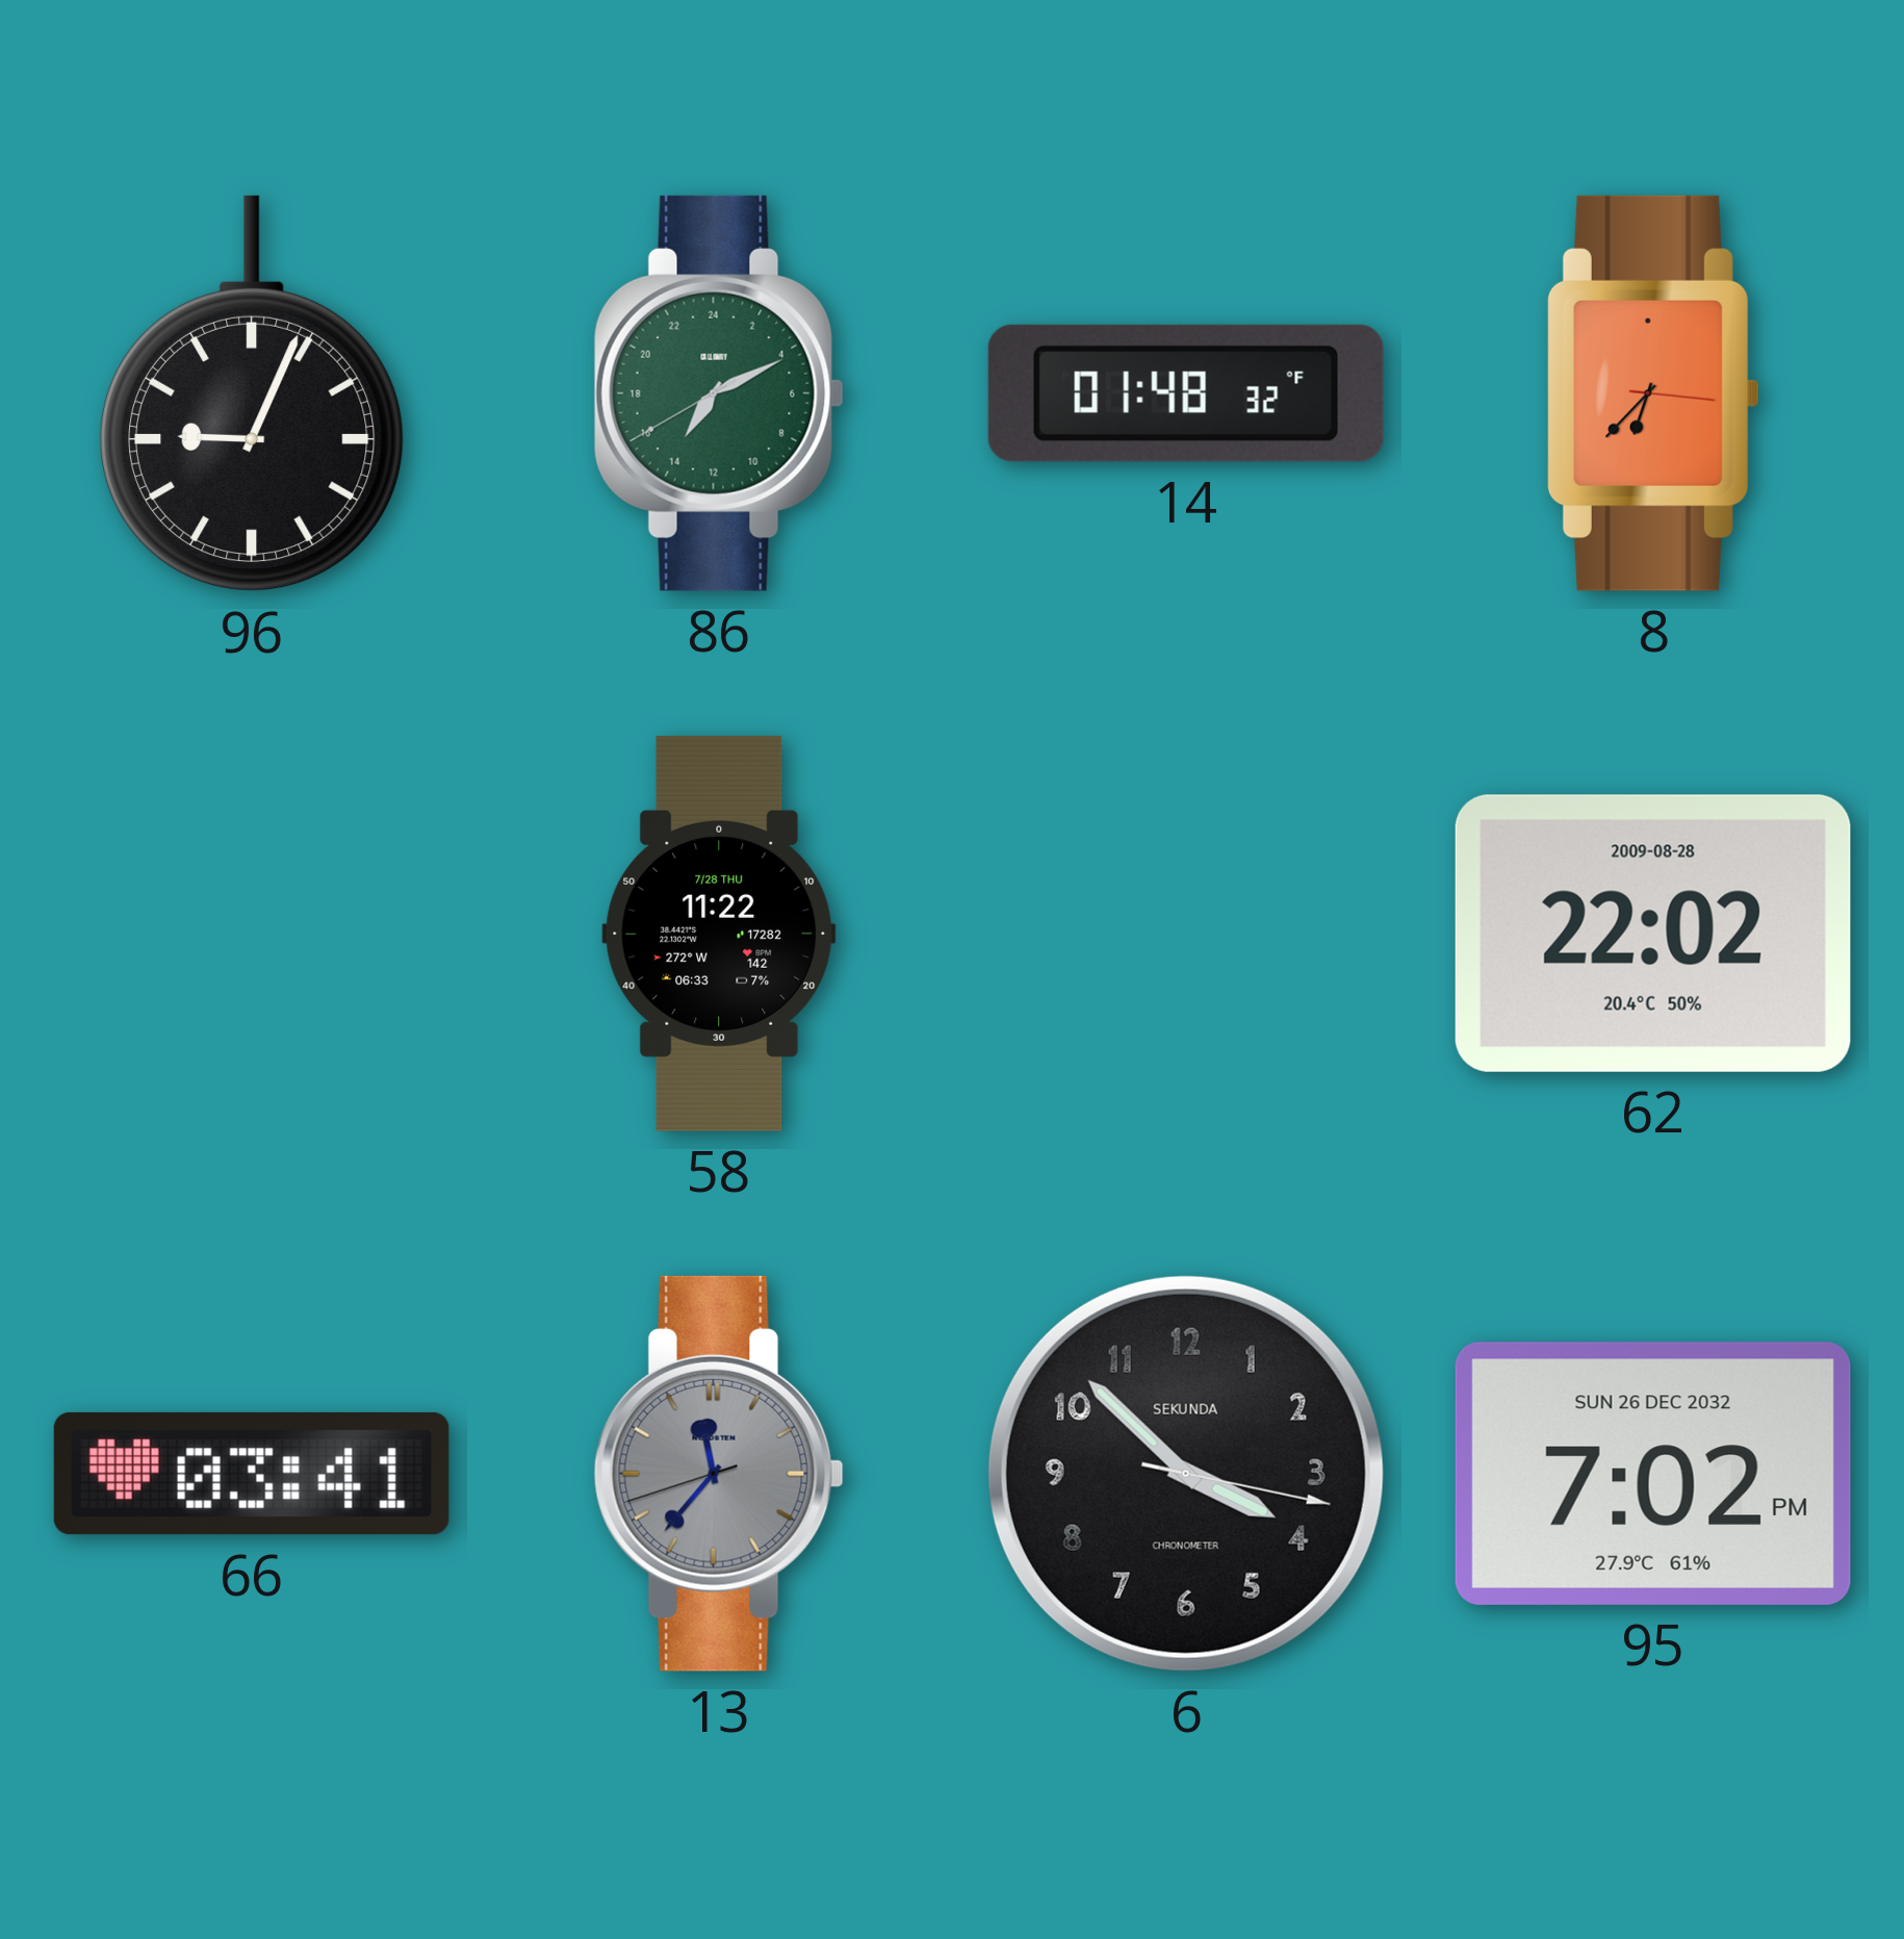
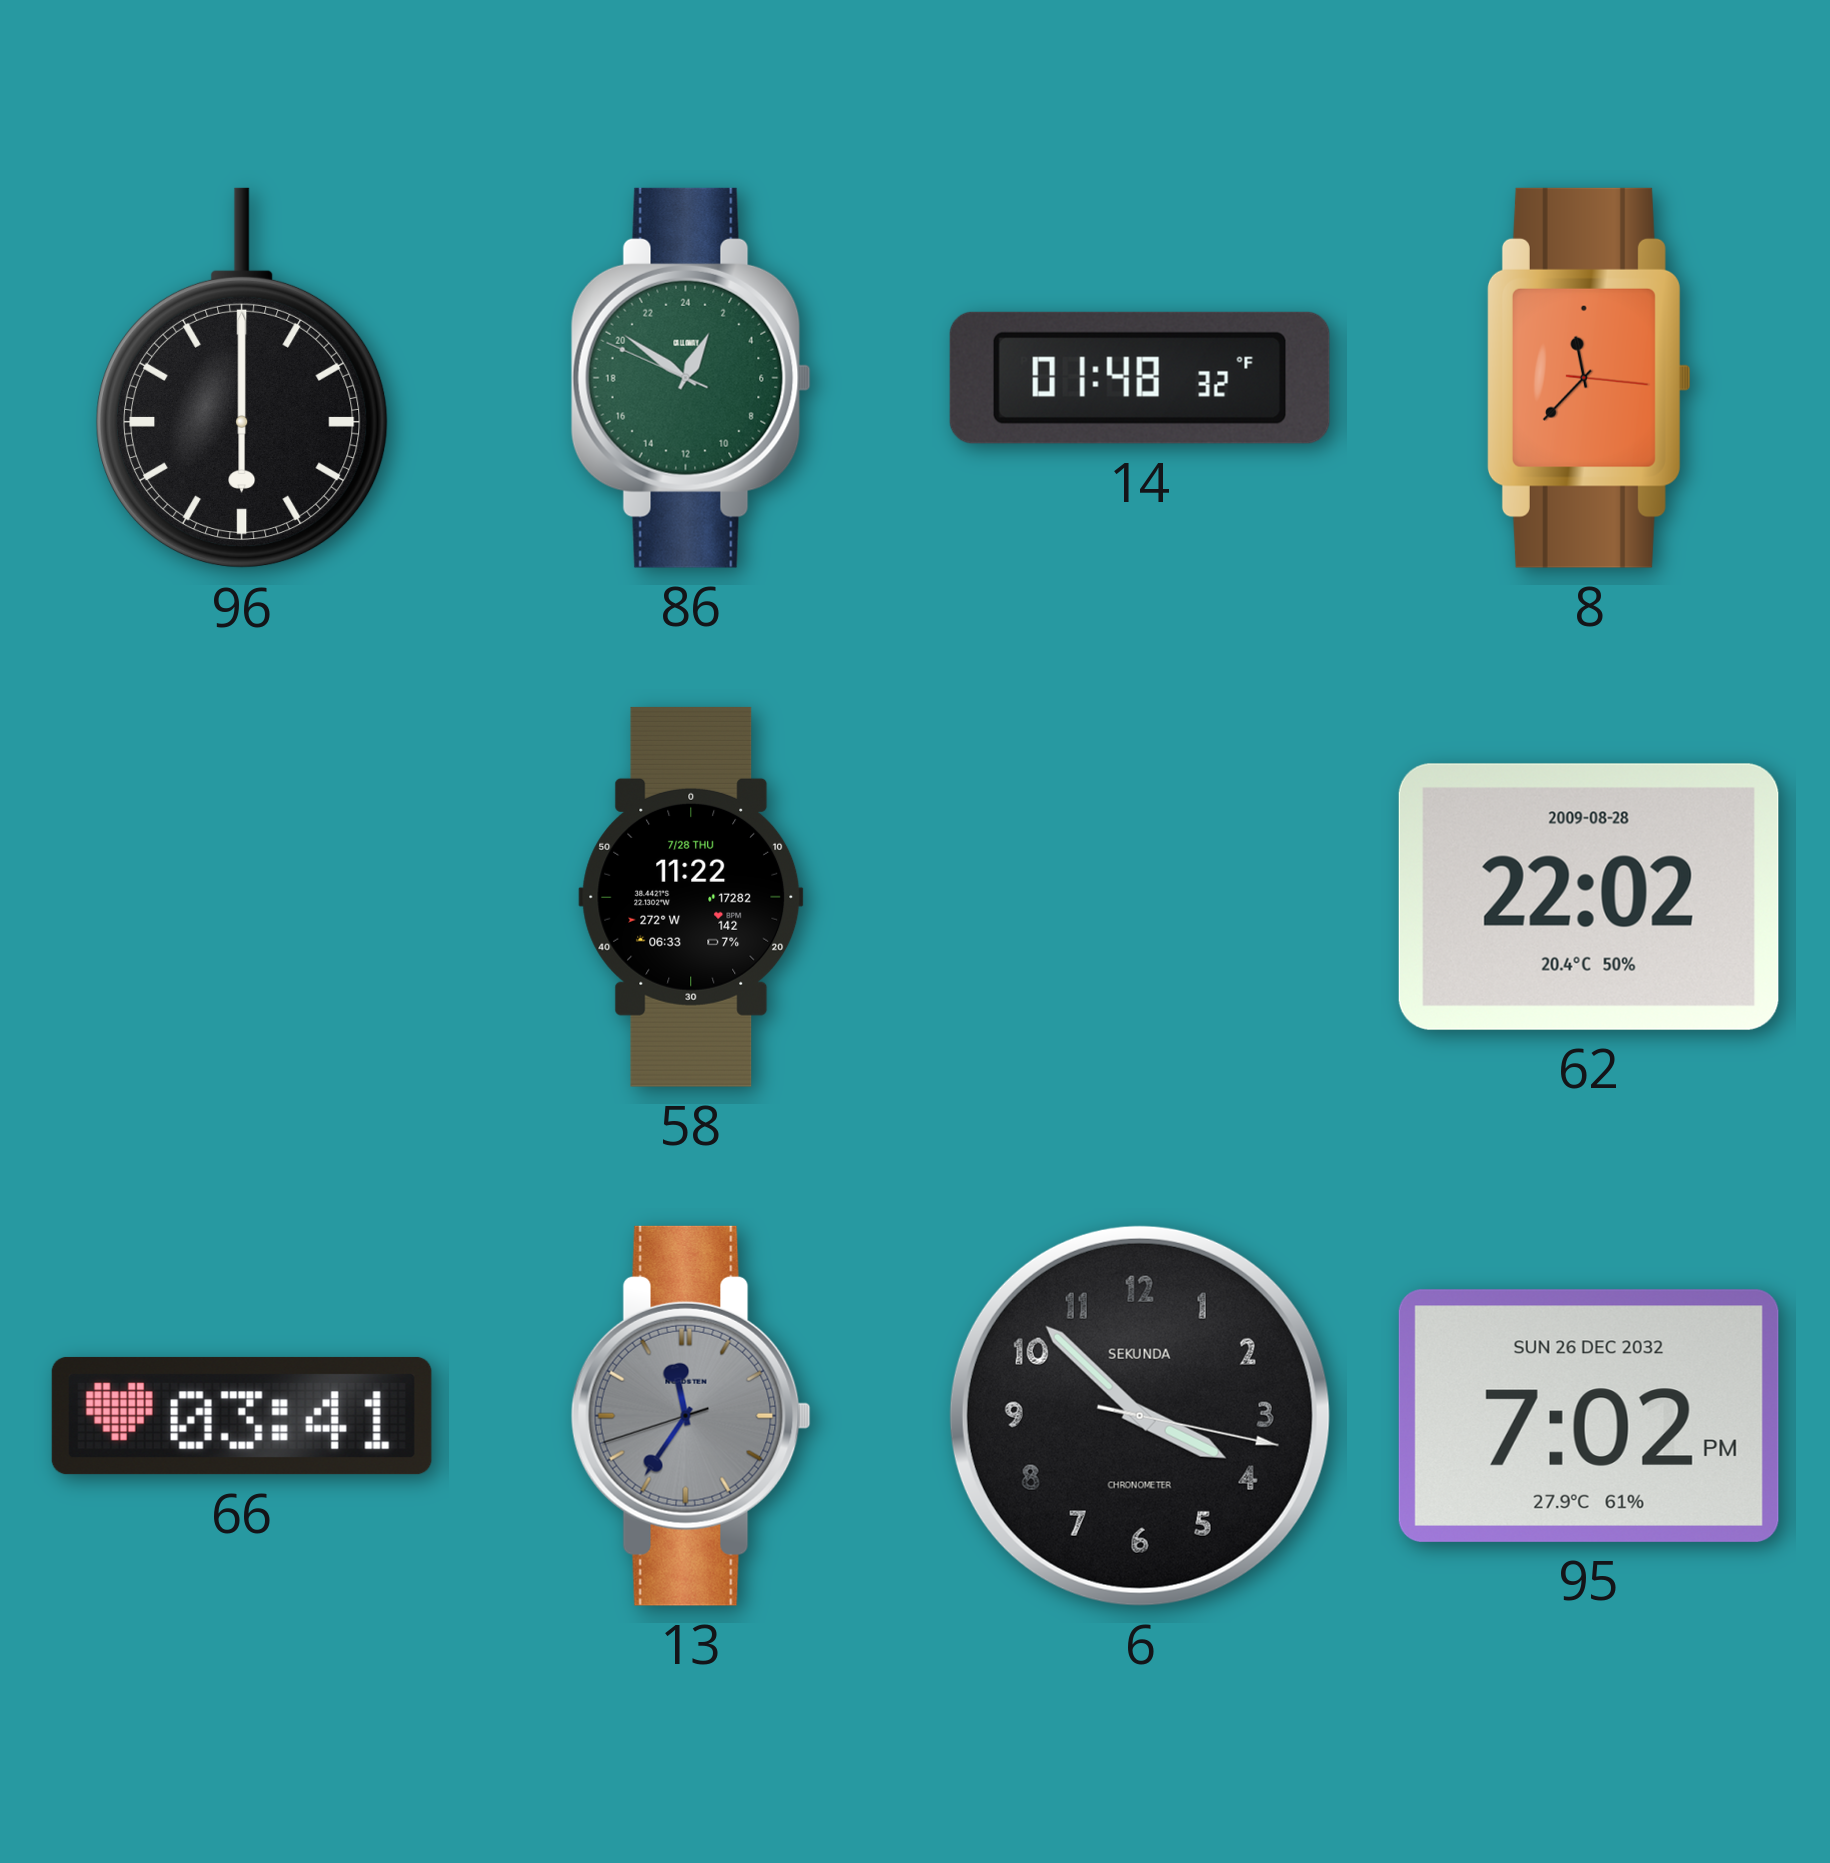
96: 9:04 -> 6:00 (243, 378)
86: 14:10 -> 1:50 (691, 378)
8: 6:37 -> 11:37 (1589, 378)
13: 11:36 -> 11:35 (691, 1416)
